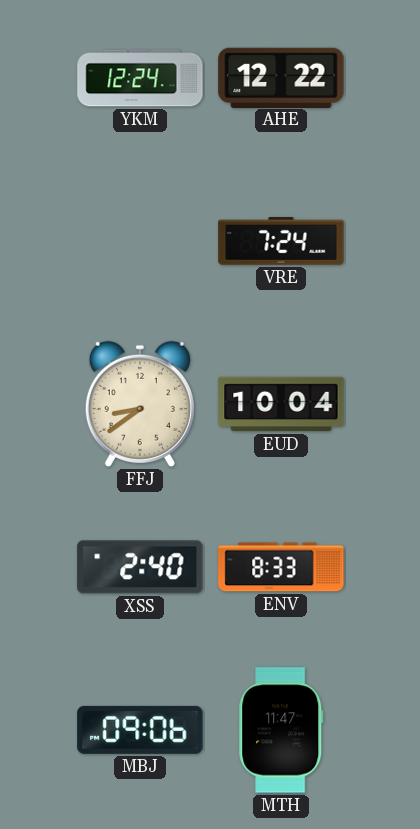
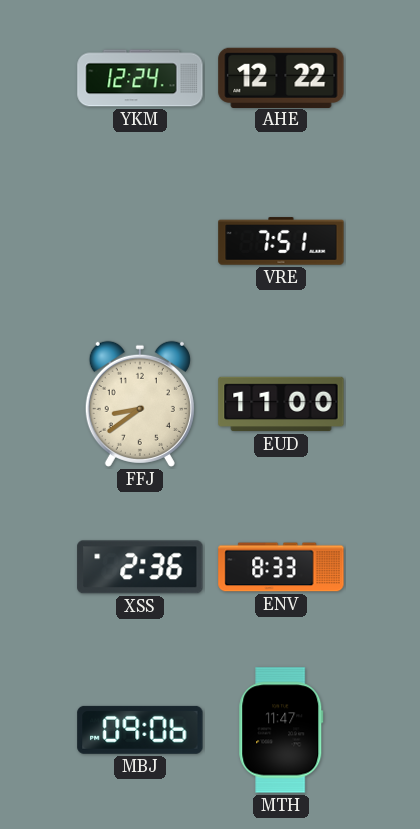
VRE: 7:24 -> 7:51 (281, 241)
EUD: 10:04 -> 11:00 (281, 404)
XSS: 2:40 -> 2:36 (140, 567)
